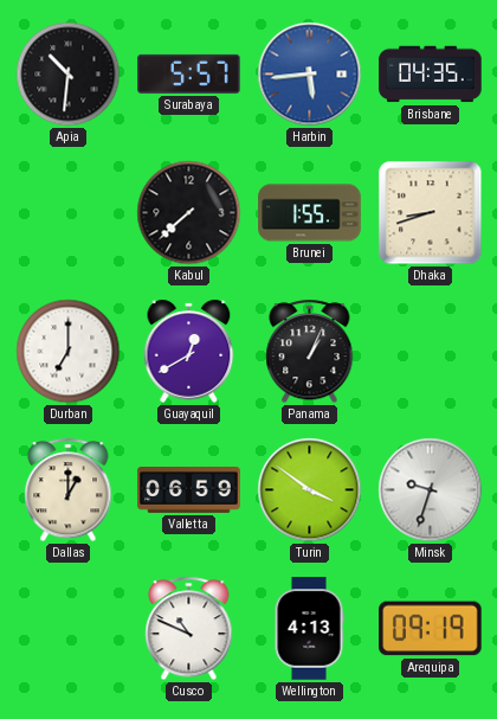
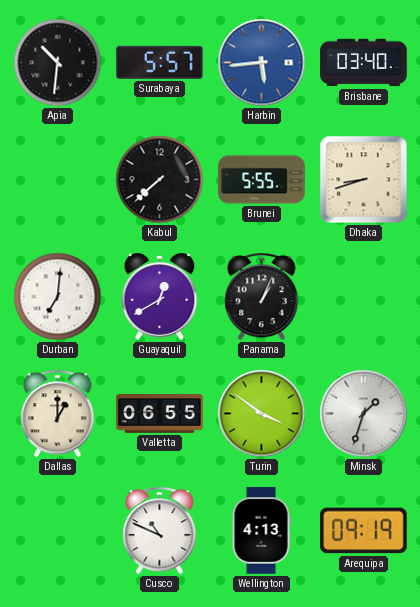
Brisbane: 04:35 -> 03:40 (364, 63)
Brunei: 1:55 -> 5:55 (262, 180)
Durban: 7:00 -> 7:01 (58, 297)
Valletta: 06:59 -> 06:55 (160, 414)
Minsk: 9:33 -> 1:33 (364, 414)
